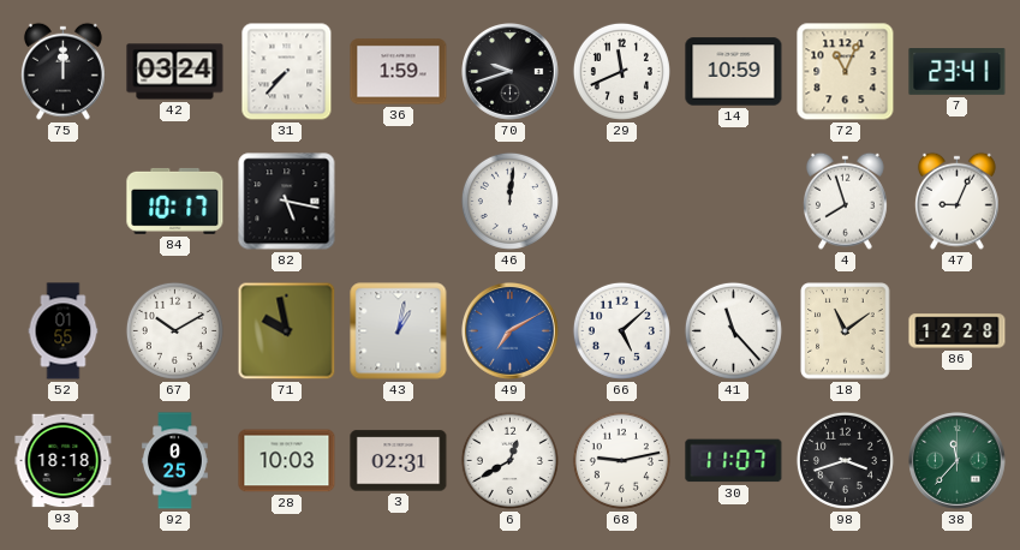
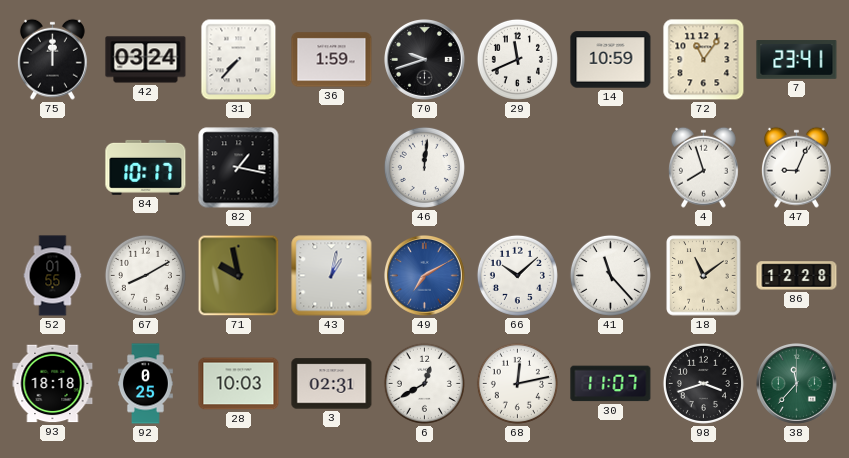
72: 11:04 -> 11:06 (704, 60)
82: 5:17 -> 1:17 (239, 168)
67: 10:10 -> 8:10 (145, 275)
66: 5:08 -> 10:08 (517, 275)
68: 9:13 -> 12:13 (517, 383)
